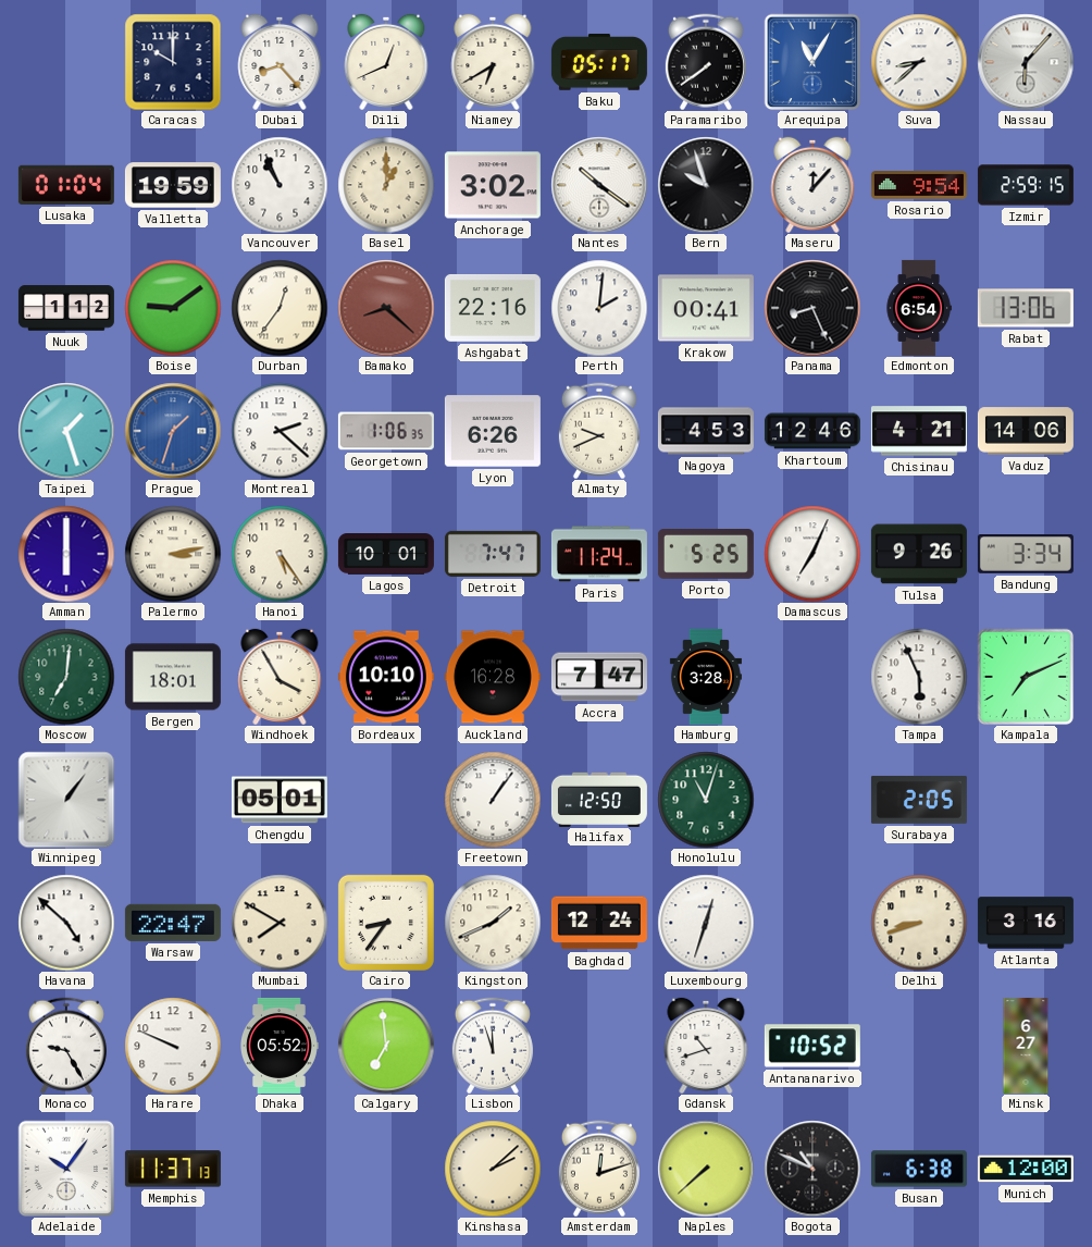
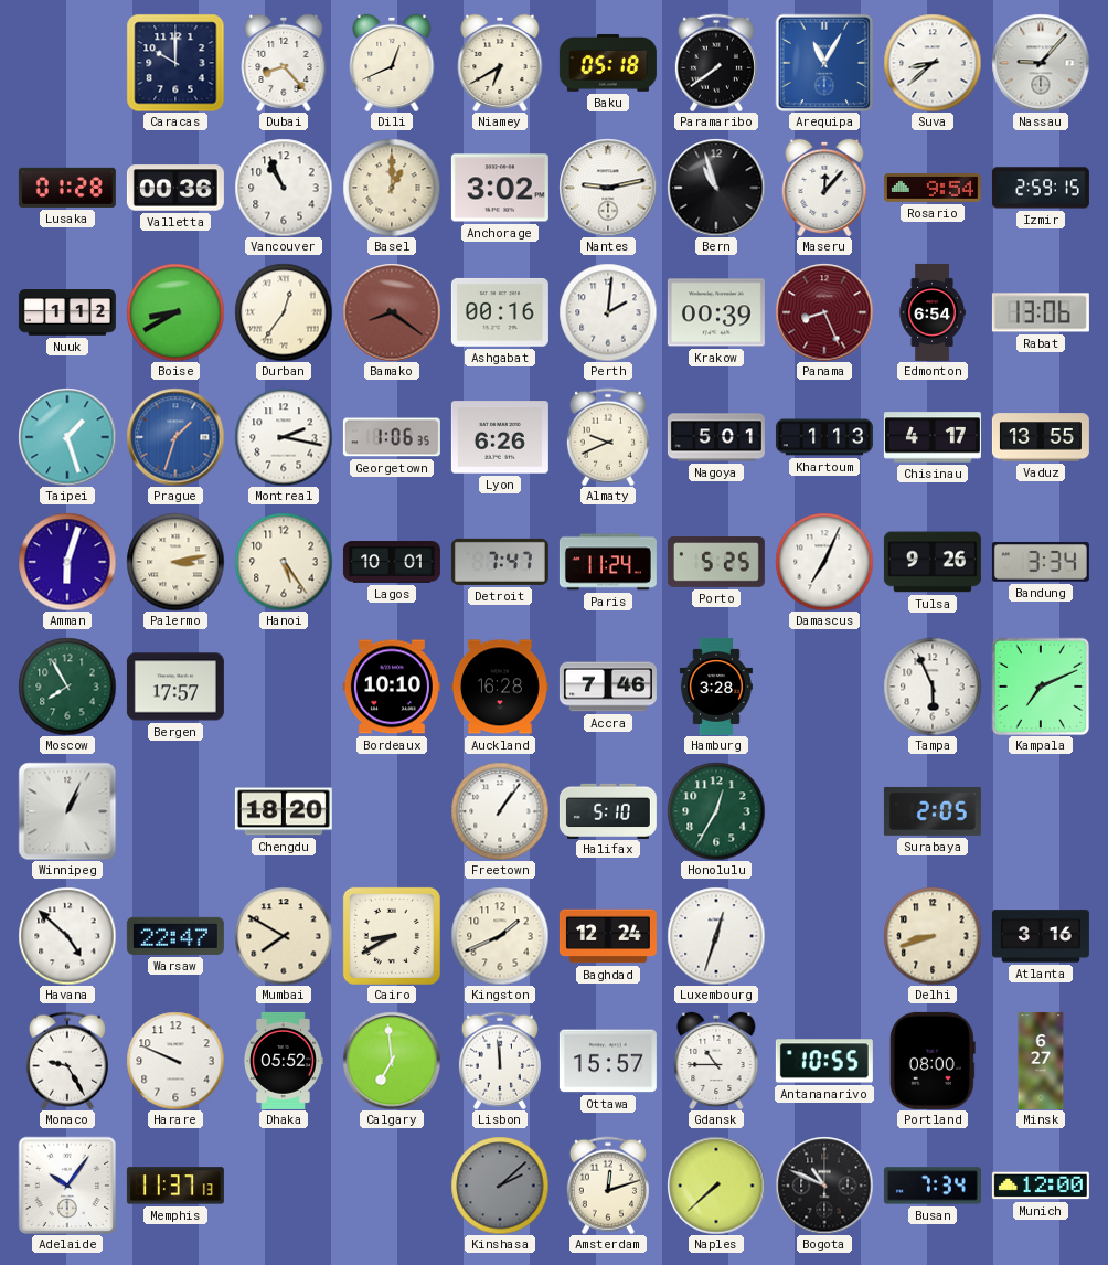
Baku: 05:17 -> 05:18 (608, 63)
Nassau: 6:07 -> 9:07 (1041, 63)
Lusaka: 01:04 -> 01:28 (67, 188)
Valletta: 19:59 -> 00:36 (175, 188)
Nantes: 10:21 -> 9:13 (608, 188)
Bern: 9:57 -> 10:57 (716, 188)
Boise: 9:09 -> 8:40 (175, 312)
Bamako: 8:22 -> 8:21 (392, 312)
Ashgabat: 22:16 -> 00:16 (500, 312)
Krakow: 00:41 -> 00:39 (716, 312)
Panama dial: black -> burgundy (824, 312)
Montreal: 2:22 -> 2:17 (284, 437)
Nagoya: 4:53 -> 5:01 (716, 437)
Khartoum: 12:46 -> 1:13 (824, 437)
Chisinau: 4:21 -> 4:17 (933, 437)
Vaduz: 14:06 -> 13:55 (1041, 437)
Amman: 6:00 -> 6:03 (67, 562)
Moscow: 7:01 -> 7:55 (67, 687)
Bergen: 18:01 -> 17:57 (175, 687)
Windhoek: 3:55 -> none (280, 677)
Accra: 7:47 -> 7:46 (608, 687)
Winnipeg: 1:06 -> 1:04 (67, 811)
Chengdu: 05:01 -> 18:20 (284, 811)
Halifax: 12:50 -> 5:10 (608, 810)
Honolulu: 11:03 -> 12:35 (716, 811)
Cairo: 8:36 -> 8:40 (392, 936)
Lisbon: 11:57 -> 11:59 (500, 1061)
Ottawa: none -> 15:57 (608, 1061)
Gdansk: 10:42 -> 10:45 (716, 1061)
Antananarivo: 10:52 -> 10:55 (824, 1061)
Portland: none -> 08:00 (933, 1061)
Kinshasa dial: cream -> grey (500, 1186)
Busan: 6:38 -> 7:34 (933, 1186)
